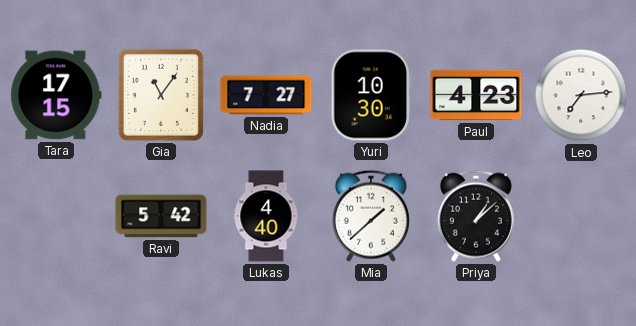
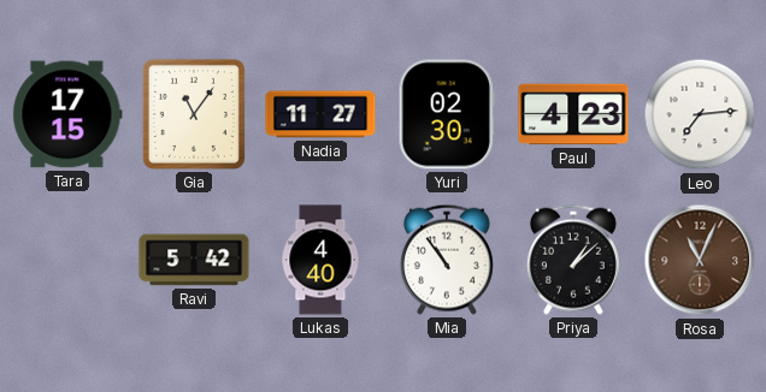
Nadia: 7:27 -> 11:27 (320, 114)
Yuri: 10:30 -> 02:30 (447, 114)
Mia: 1:38 -> 10:54 (447, 260)
Rosa: none -> 11:04 (700, 260)
